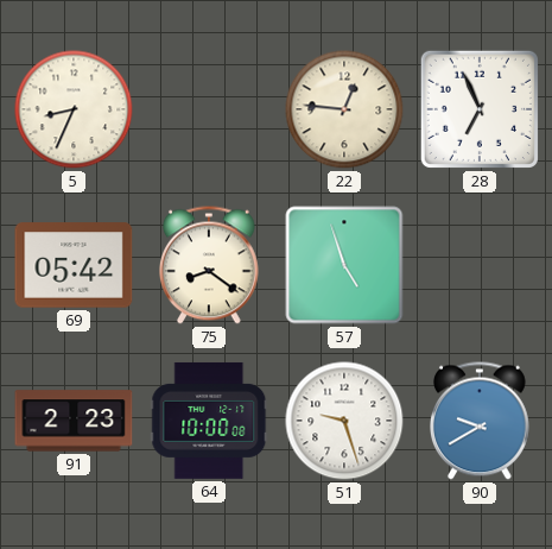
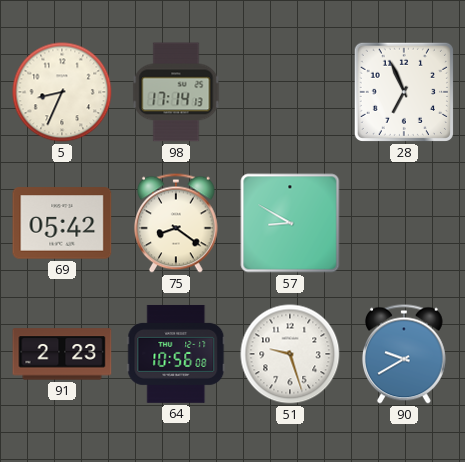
98: none -> 17:14 (176, 92)
22: 12:46 -> none (344, 109)
57: 4:57 -> 8:50 (290, 223)
64: 10:00 -> 10:56 (176, 354)
